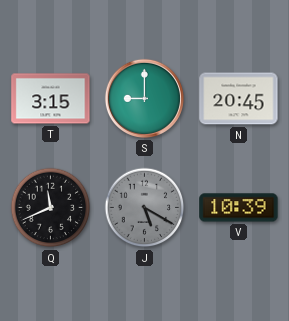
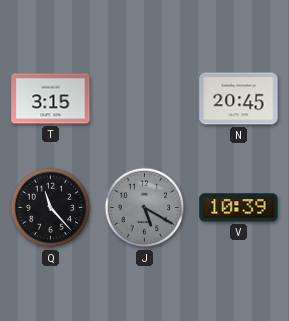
S: 9:00 -> none (144, 98)
Q: 11:41 -> 11:23 (51, 208)
